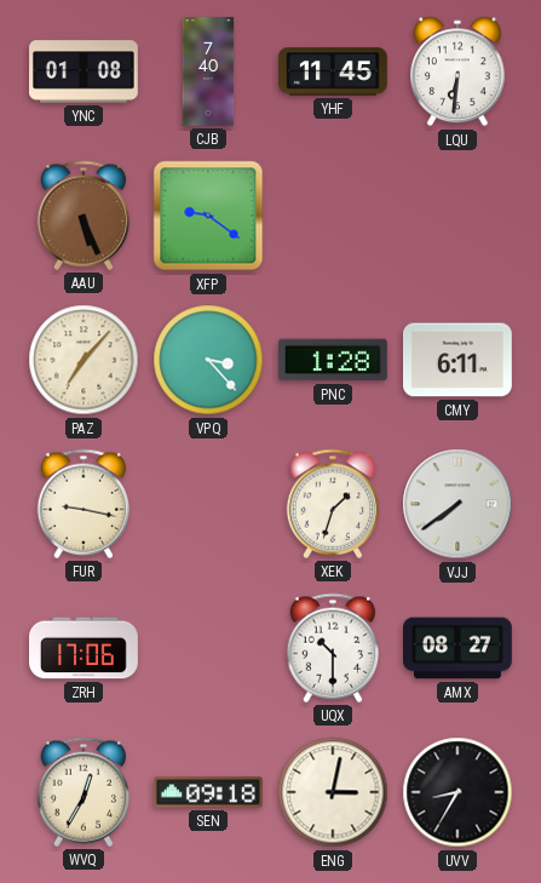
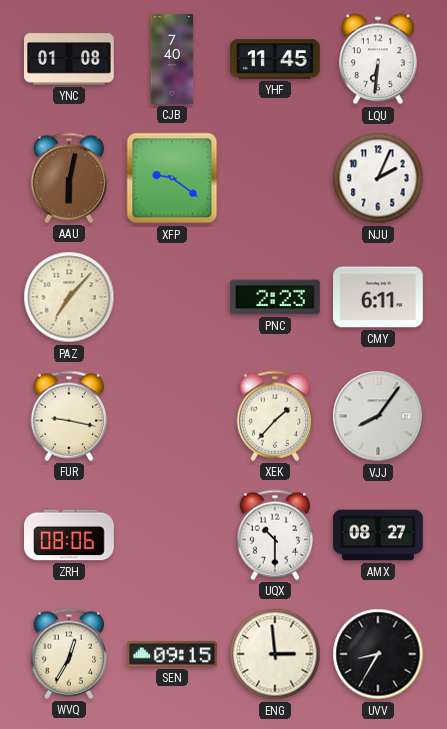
AAU: 5:26 -> 6:02 (69, 178)
NJU: none -> 2:04 (378, 178)
VPQ: 3:23 -> none (208, 360)
PNC: 1:28 -> 2:23 (276, 297)
XEK: 1:33 -> 1:37 (275, 416)
VJJ: 7:39 -> 8:06 (378, 416)
ZRH: 17:06 -> 08:06 (70, 535)
SEN: 09:18 -> 09:15 (173, 654)
ENG: 3:02 -> 2:59 (275, 654)
